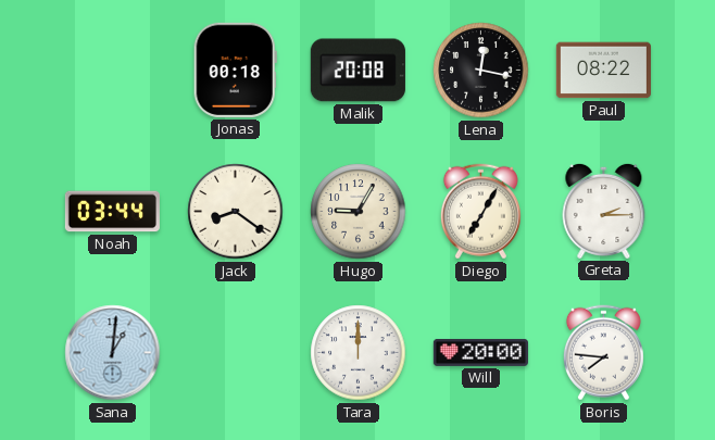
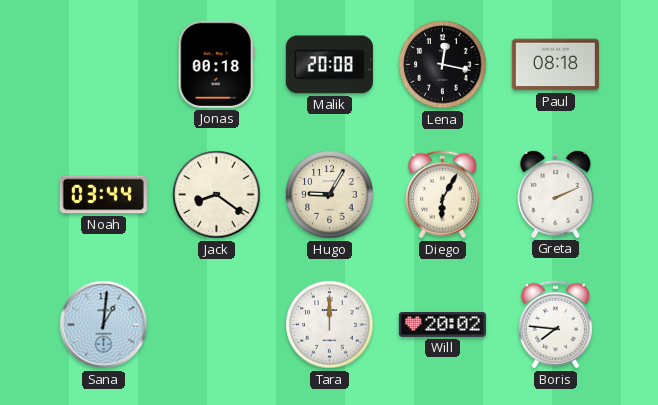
Paul: 08:22 -> 08:18 (555, 65)
Diego: 7:05 -> 6:05 (442, 195)
Greta: 2:15 -> 2:11 (556, 194)
Will: 20:00 -> 20:02 (442, 324)
